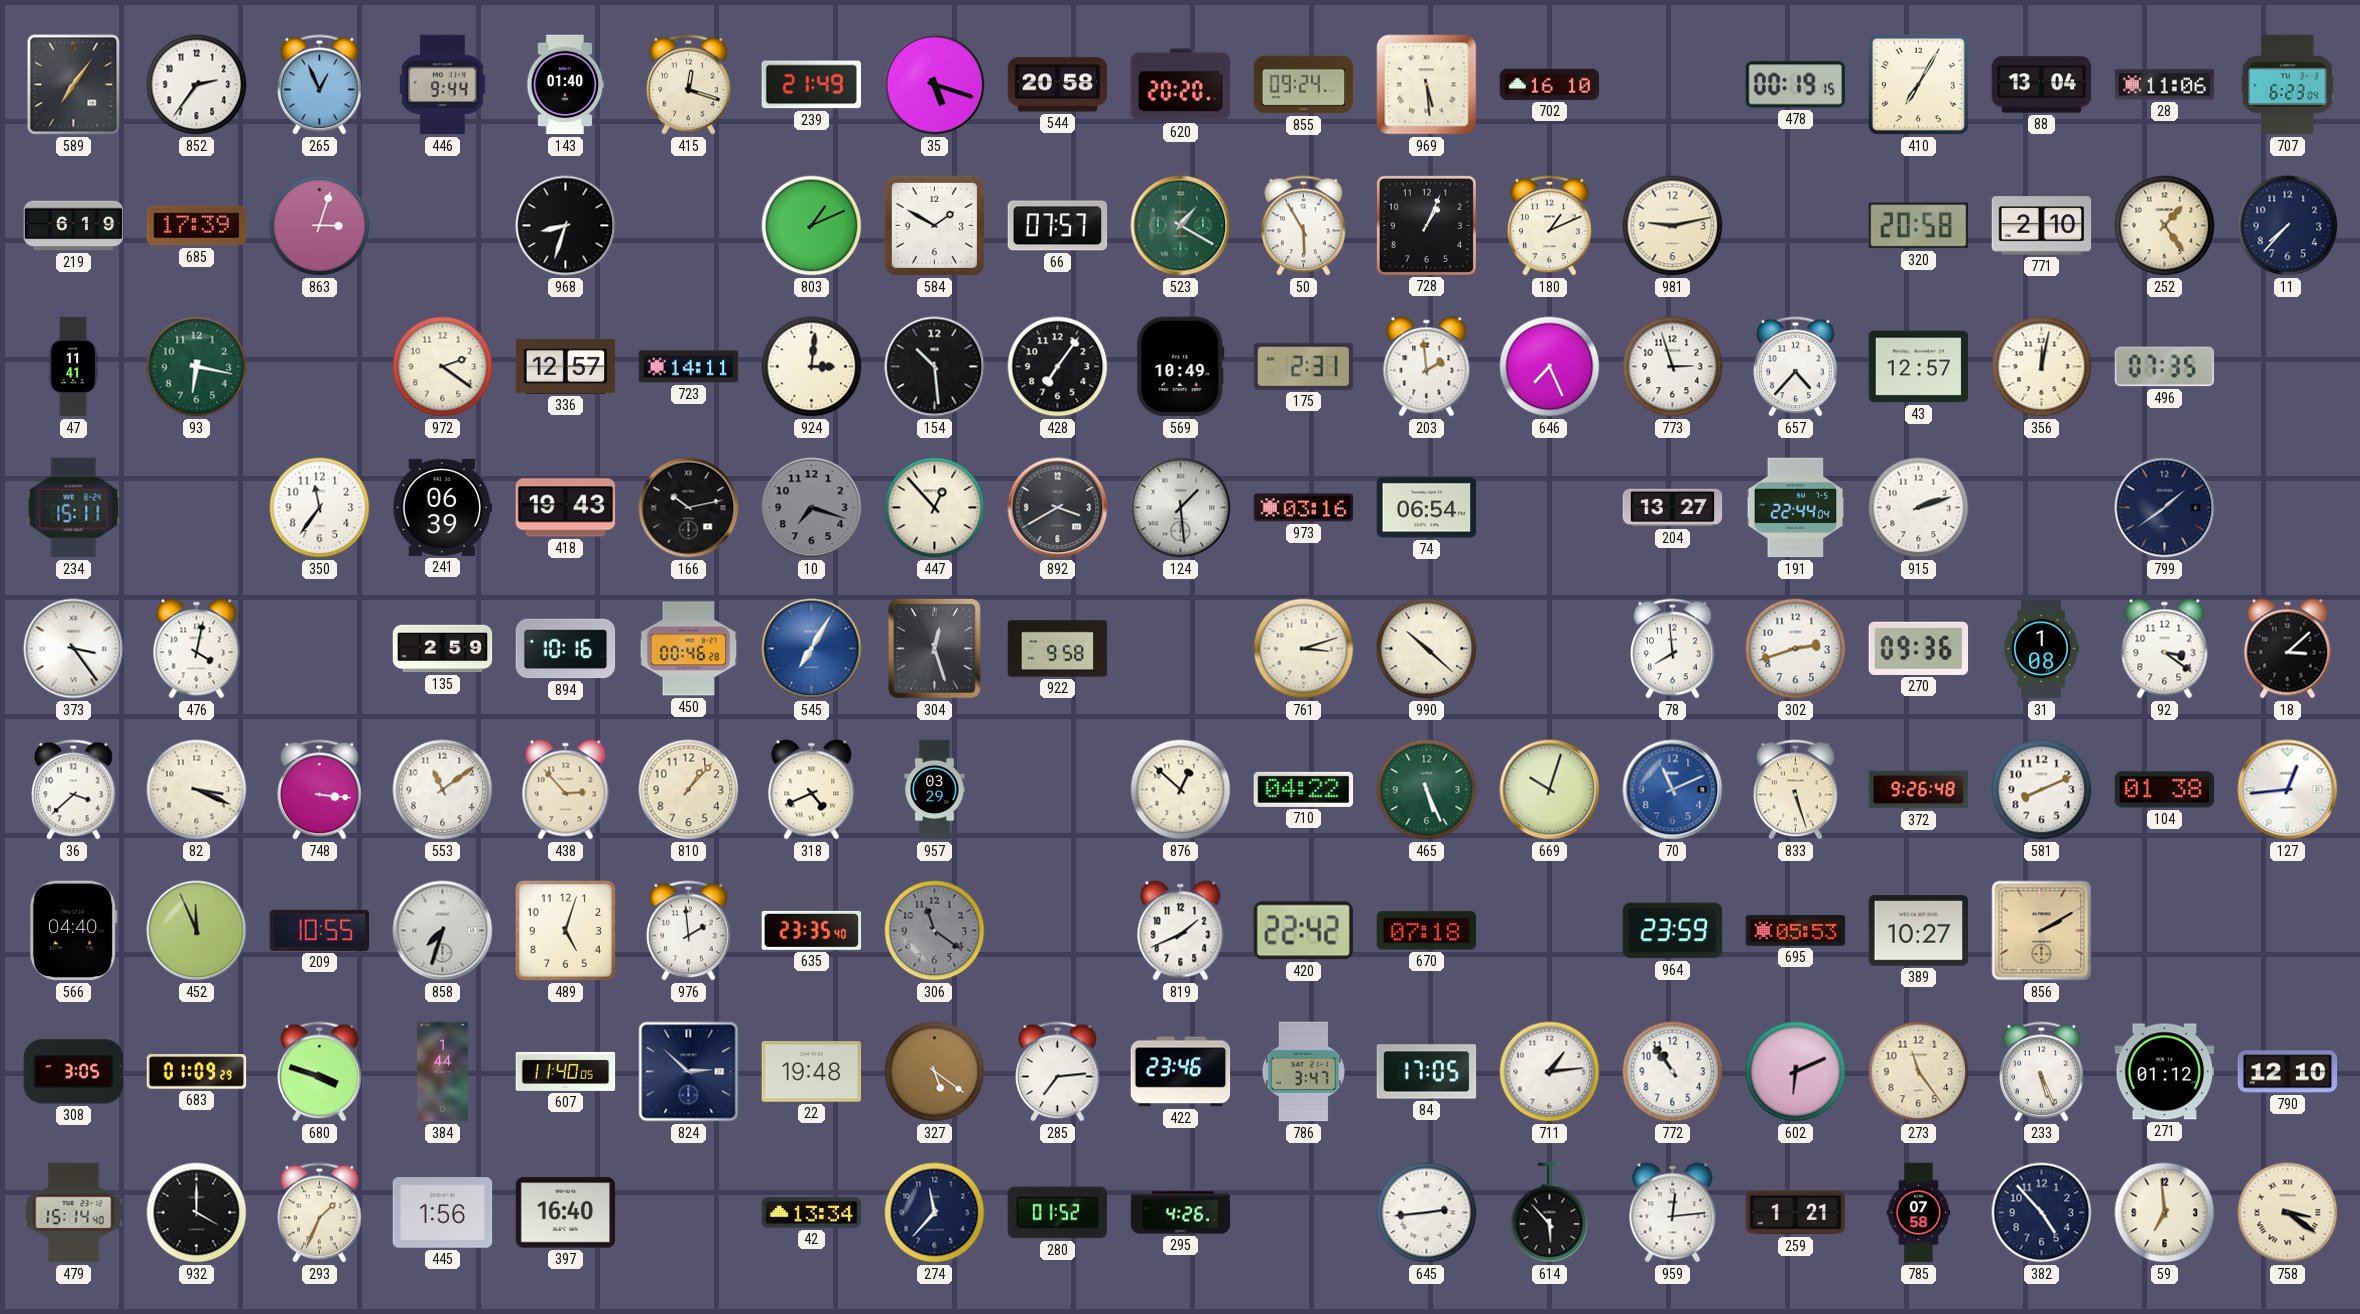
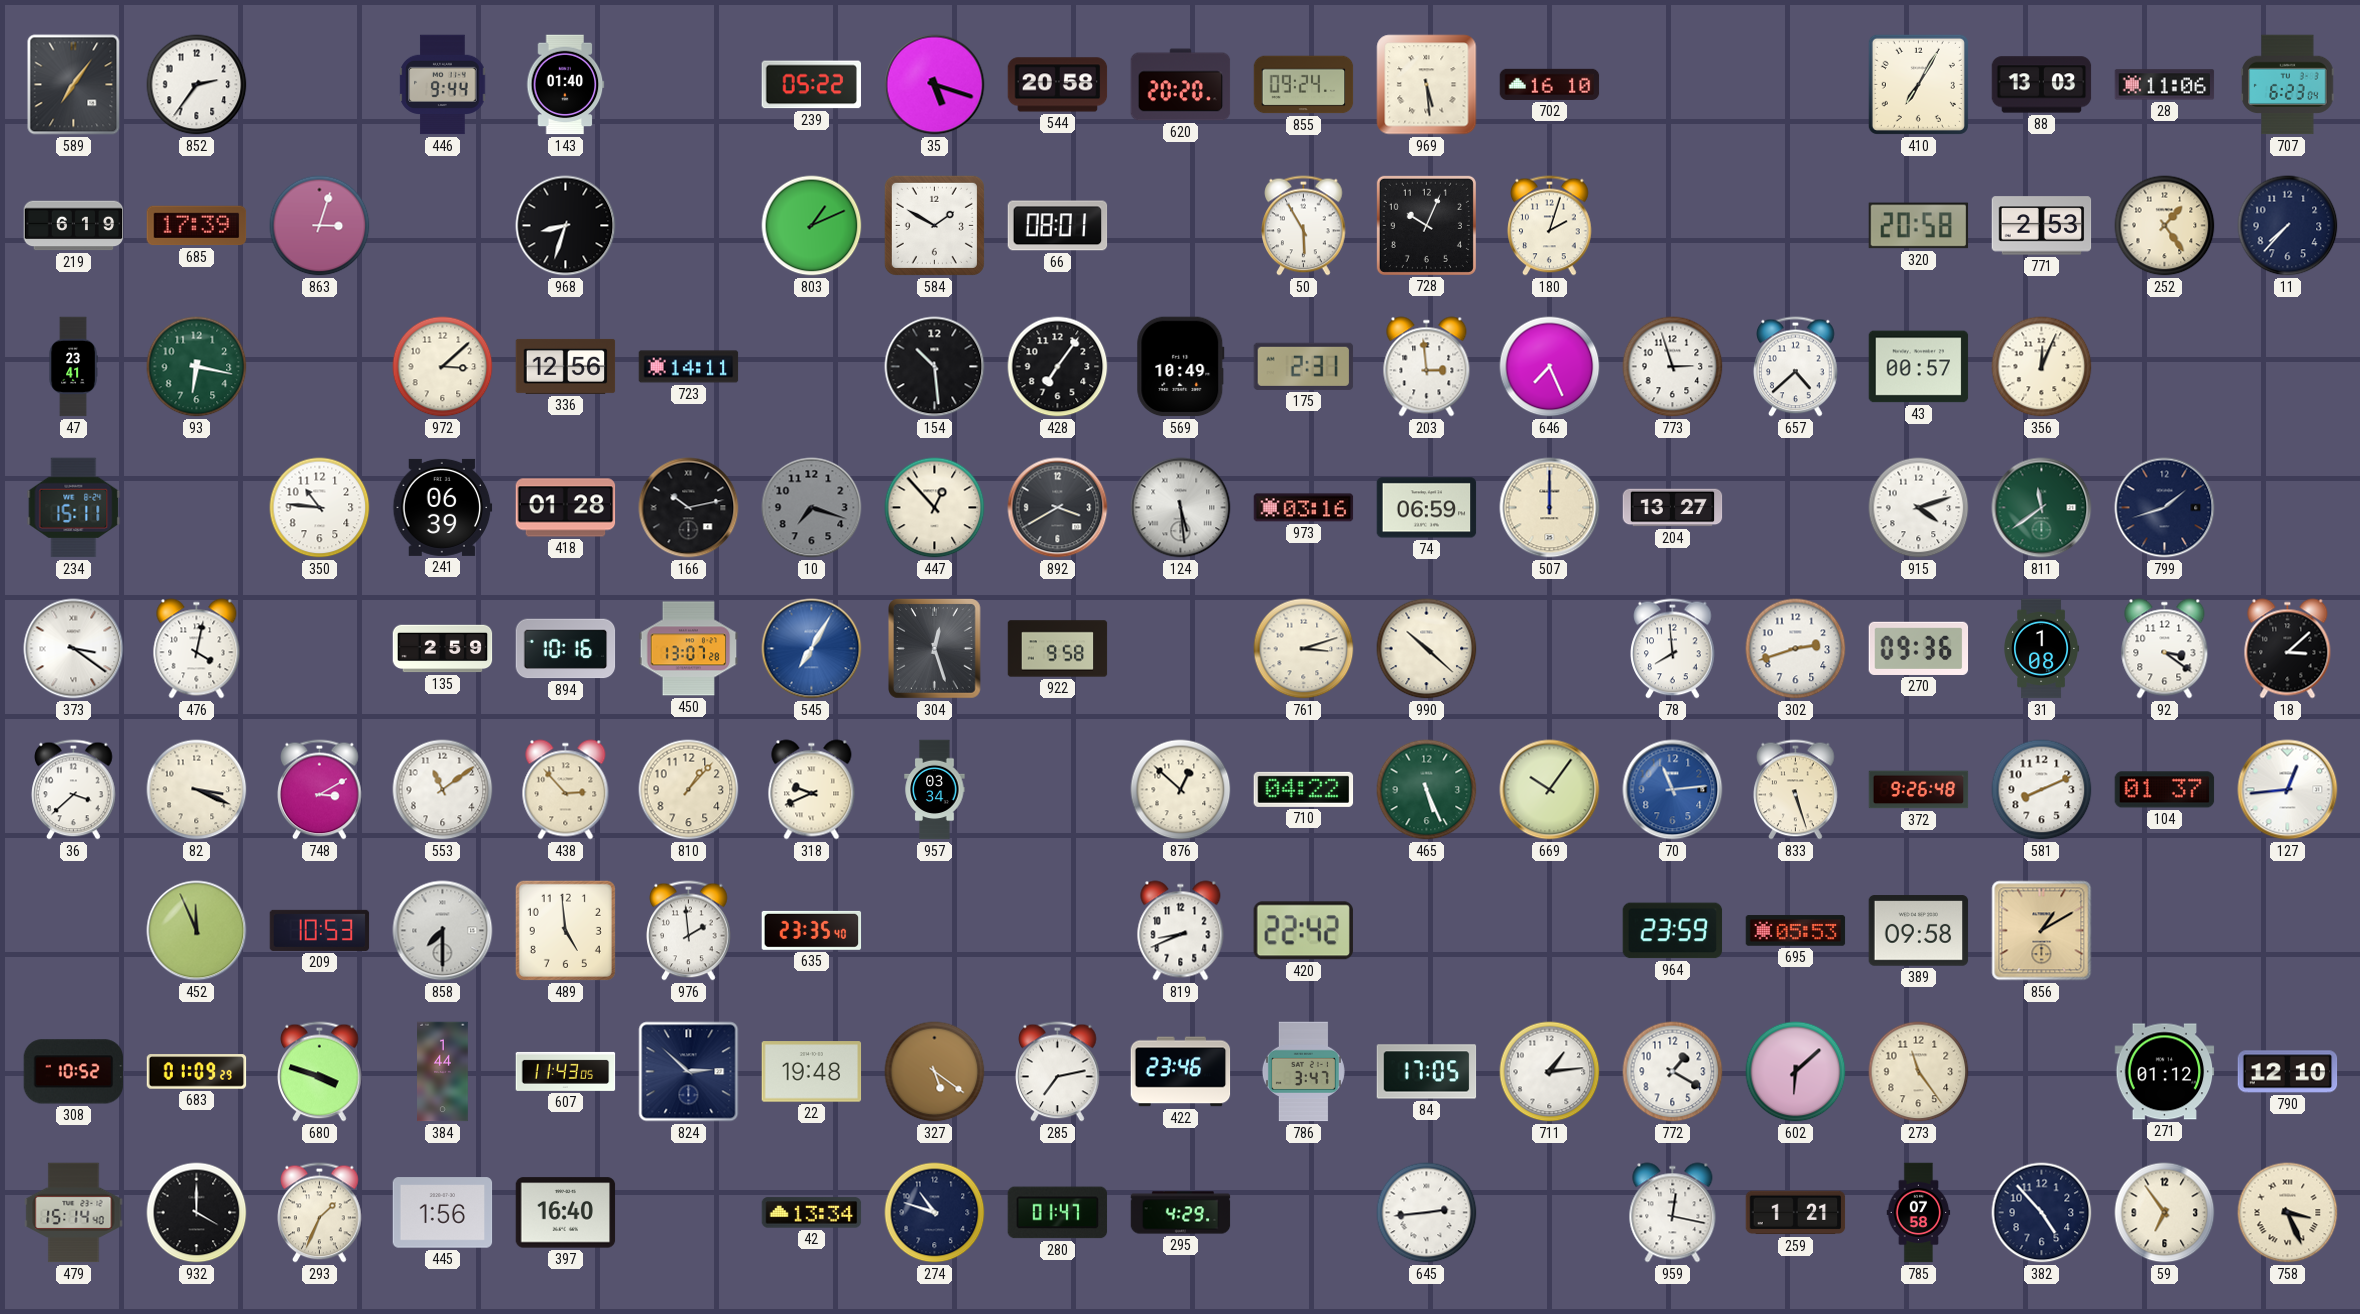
265: 12:56 -> none (320, 85)
415: 12:18 -> none (689, 85)
239: 21:49 -> 05:22 (812, 85)
478: 00:19 -> none (1795, 85)
88: 13:04 -> 13:03 (2042, 85)
66: 07:57 -> 08:01 (1058, 226)
523: 1:20 -> none (1181, 226)
728: 1:04 -> 10:04 (1426, 225)
180: 1:11 -> 2:03 (1550, 226)
981: 9:13 -> none (1673, 226)
771: 2:10 -> 2:53 (2042, 226)
47: 11:41 -> 23:41 (73, 367)
972: 2:21 -> 3:08 (443, 367)
336: 12:57 -> 12:56 (566, 366)
924: 3:01 -> none (812, 367)
203: 1:59 -> 2:59 (1427, 367)
657: 4:37 -> 4:38 (1796, 367)
43: 12:57 -> 00:57 (1919, 367)
356: 12:02 -> 12:04 (2042, 367)
496: 07:35 -> none (2165, 367)
350: 11:36 -> 10:46 (320, 508)
418: 19:43 -> 01:28 (566, 508)
124: 1:29 -> 5:29 (1181, 508)
74: 06:54 -> 06:59 (1427, 508)
507: none -> 12:00 (1550, 508)
191: 22:44 -> none (1796, 508)
915: 2:12 -> 4:12 (1919, 508)
811: none -> 11:39 (2042, 508)
799: 1:39 -> 1:42 (2165, 508)
373: 3:24 -> 3:21 (74, 649)
450: 00:46 -> 13:07 (689, 649)
748: 3:16 -> 3:10 (320, 790)
318: 4:41 -> 9:41 (812, 790)
957: 03:29 -> 03:34 (935, 790)
669: 10:03 -> 10:06 (1550, 790)
70: 11:11 -> 11:14 (1673, 790)
104: 01:38 -> 01:37 (2165, 790)
566: 04:40 -> none (73, 931)
209: 10:55 -> 10:53 (320, 930)
858: 7:33 -> 7:30 (443, 931)
489: 5:03 -> 4:59 (565, 930)
306: 11:21 -> none (935, 931)
819: 1:41 -> 8:41 (1181, 931)
670: 07:18 -> none (1427, 931)
389: 10:27 -> 09:58 (1919, 931)
856: 2:10 -> 1:10 (2042, 931)
308: 3:05 -> 10:52 (74, 1072)
607: 11:40 -> 11:43 (566, 1071)
285: 7:14 -> 7:13 (1058, 1072)
772: 10:54 -> 1:20 (1673, 1072)
602: 6:11 -> 6:08 (1796, 1072)
233: 5:26 -> none (2042, 1072)
274: 11:37 -> 10:48 (935, 1213)
280: 01:52 -> 01:47 (1058, 1213)
295: 4:26 -> 4:29 (1181, 1213)
614: 5:53 -> none (1550, 1213)
959: 12:14 -> 12:17 (1673, 1213)
59: 6:59 -> 6:54 (2165, 1213)
758: 3:21 -> 3:26 (2288, 1213)
